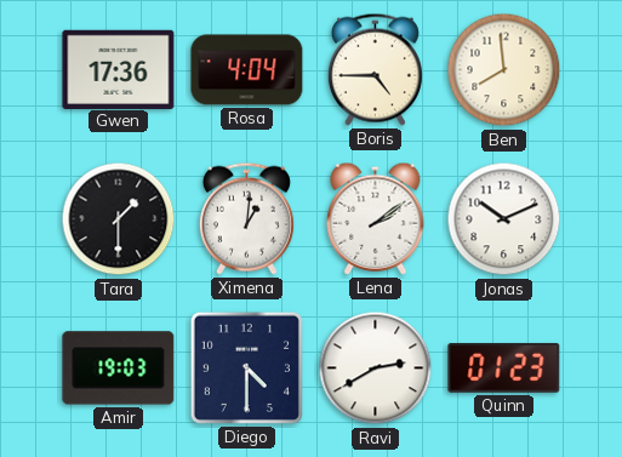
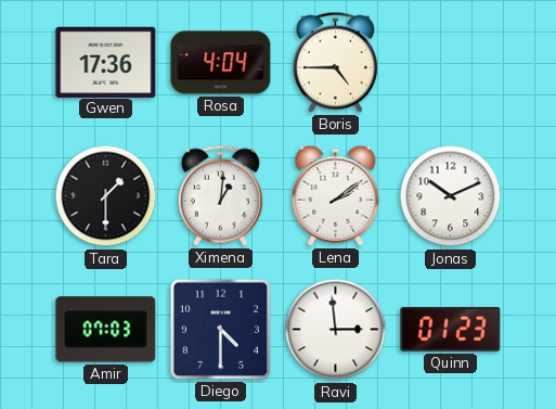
Ben: 7:59 -> none (504, 70)
Amir: 19:03 -> 07:03 (106, 330)
Ravi: 2:40 -> 2:59 (336, 330)
